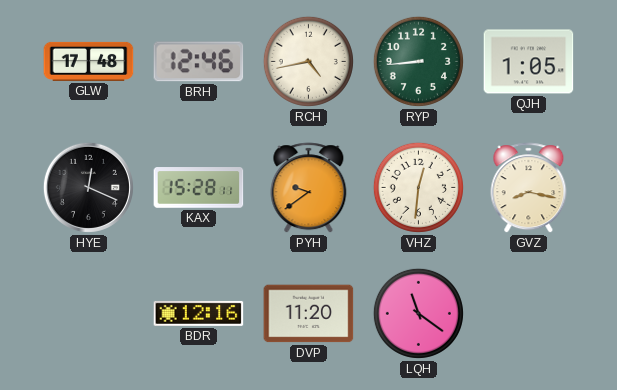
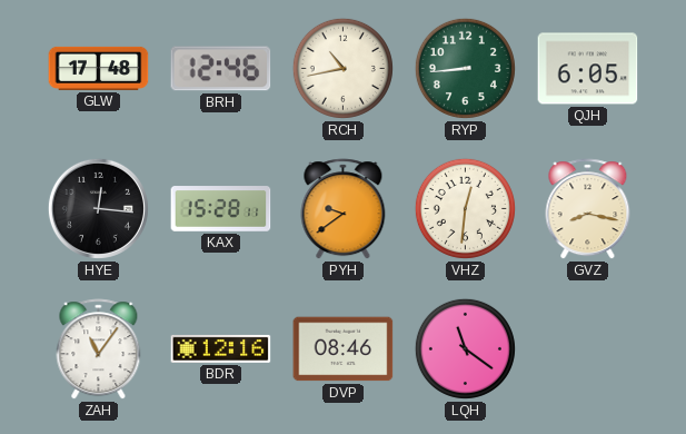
RCH: 4:43 -> 10:43 (342, 68)
QJH: 1:05 -> 6:05 (588, 69)
HYE: 12:19 -> 12:16 (98, 208)
ZAH: none -> 11:06 (99, 349)
DVP: 11:20 -> 08:46 (344, 349)
